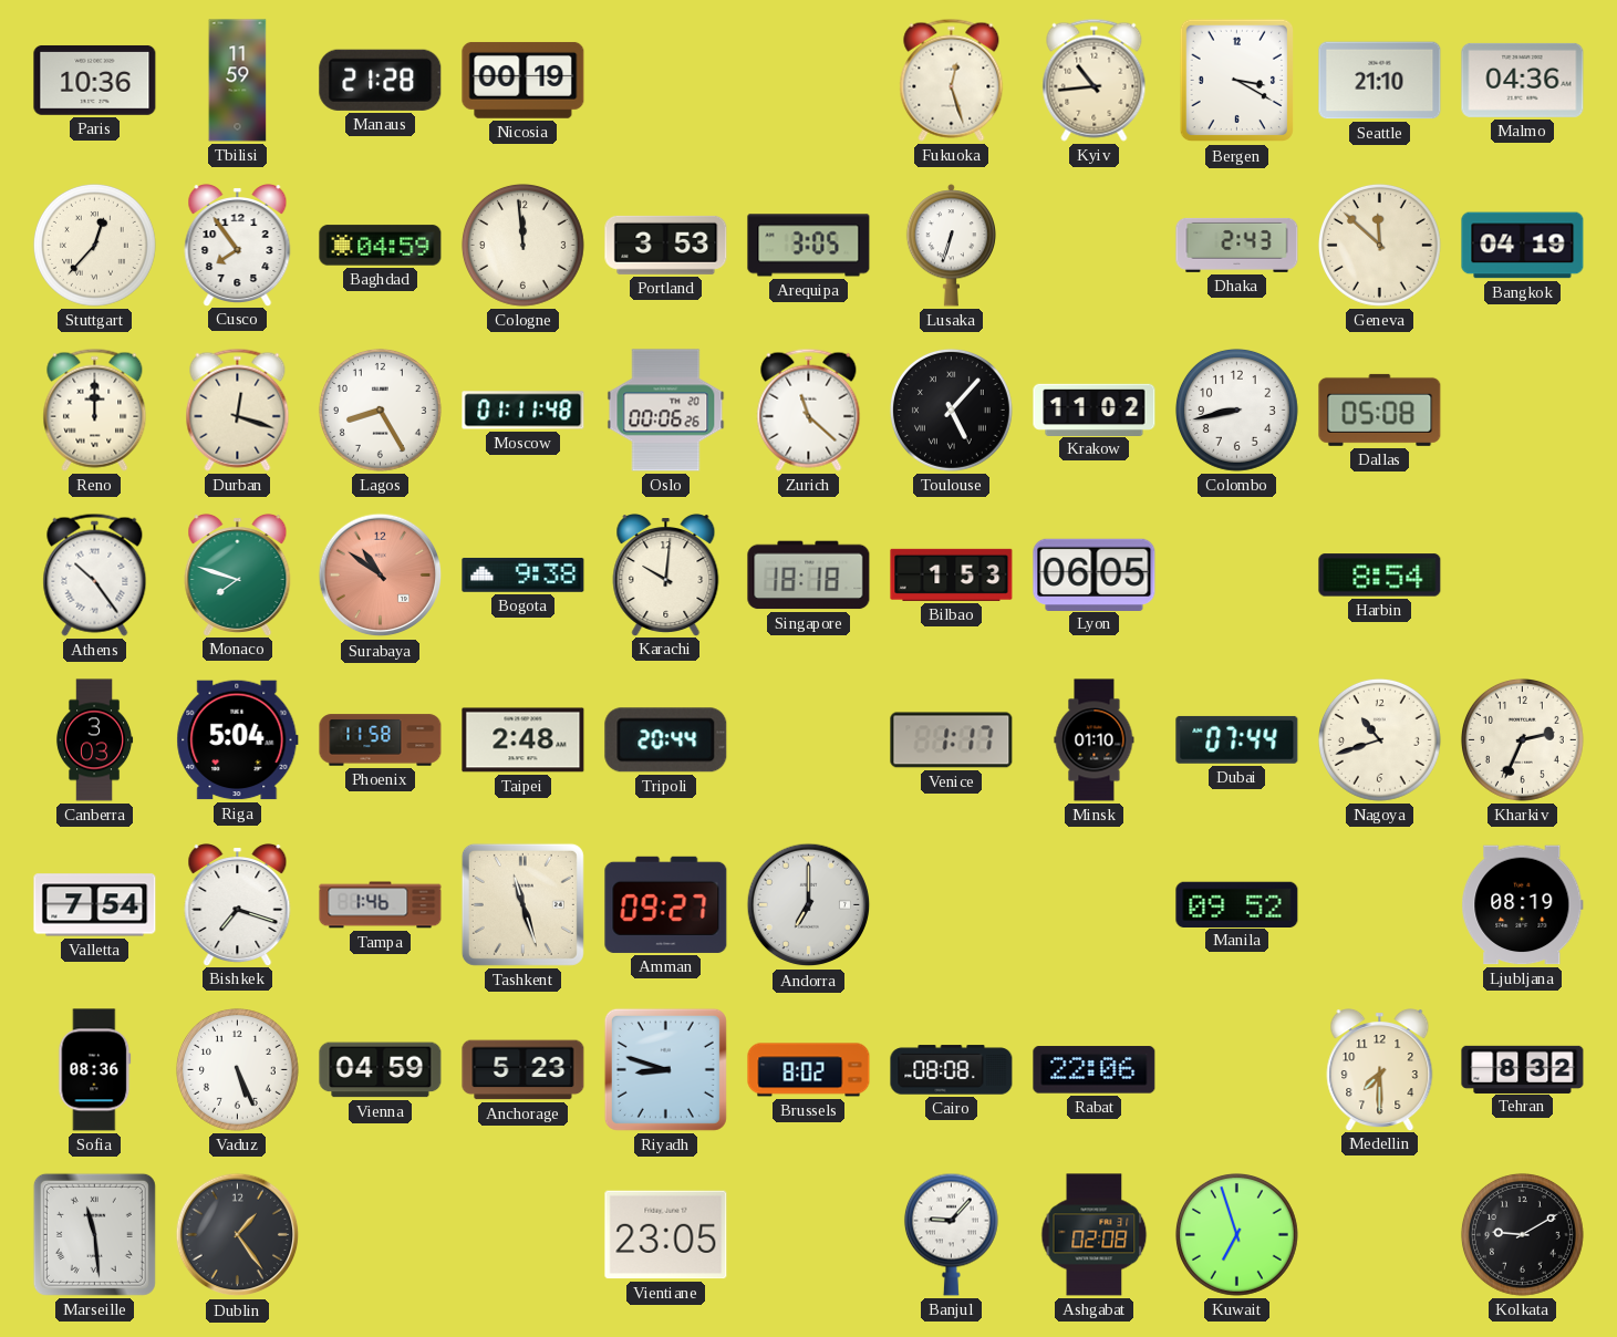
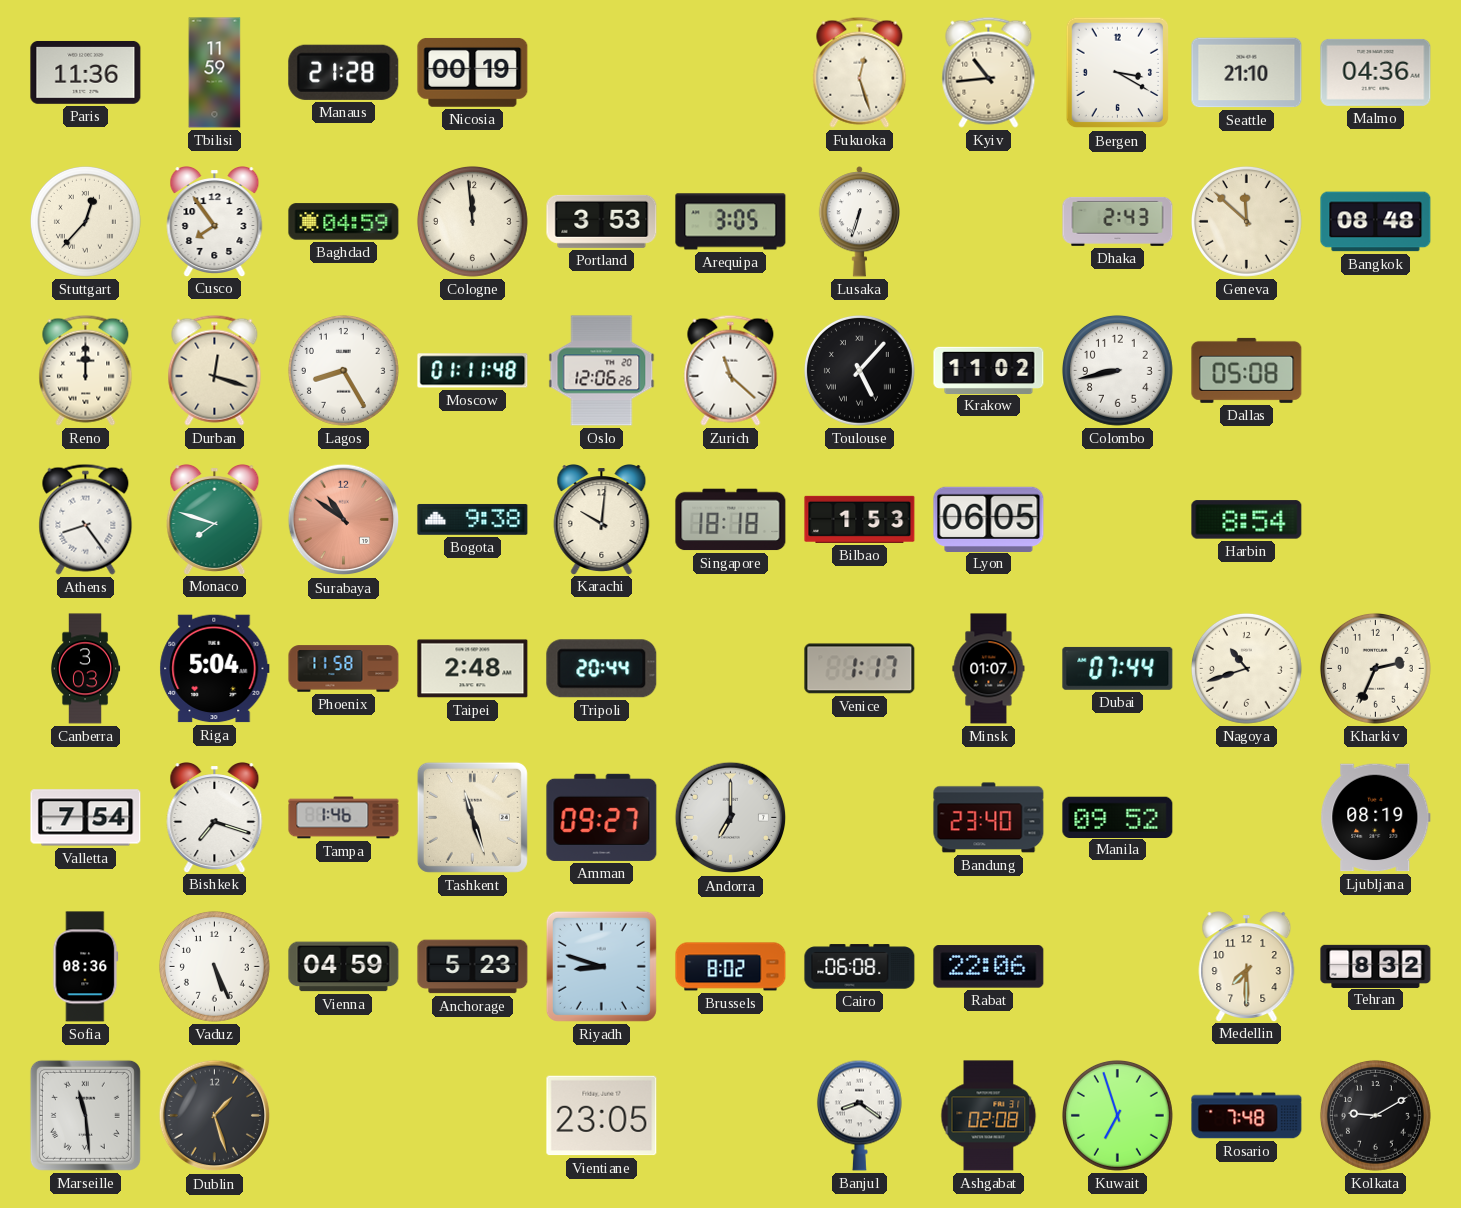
Paris: 10:36 -> 11:36 (86, 72)
Bangkok: 04:19 -> 08:48 (1376, 222)
Oslo: 00:06 -> 12:06 (602, 371)
Athens: 10:24 -> 8:24 (86, 519)
Minsk: 01:10 -> 01:07 (989, 669)
Bandung: none -> 23:40 (989, 818)
Cairo: 08:08 -> 06:08 (860, 967)
Dublin: 1:24 -> 1:27 (215, 1116)
Banjul: 9:07 -> 8:21 (859, 1115)
Rosario: none -> 7:48 (1247, 1116)
